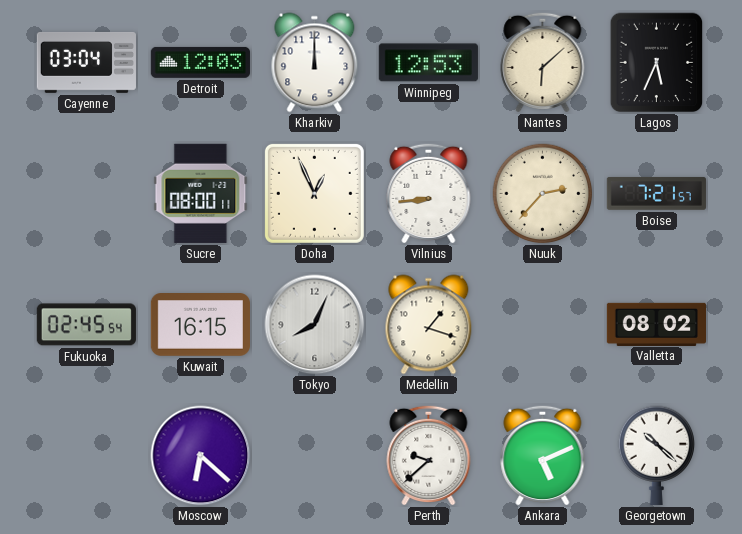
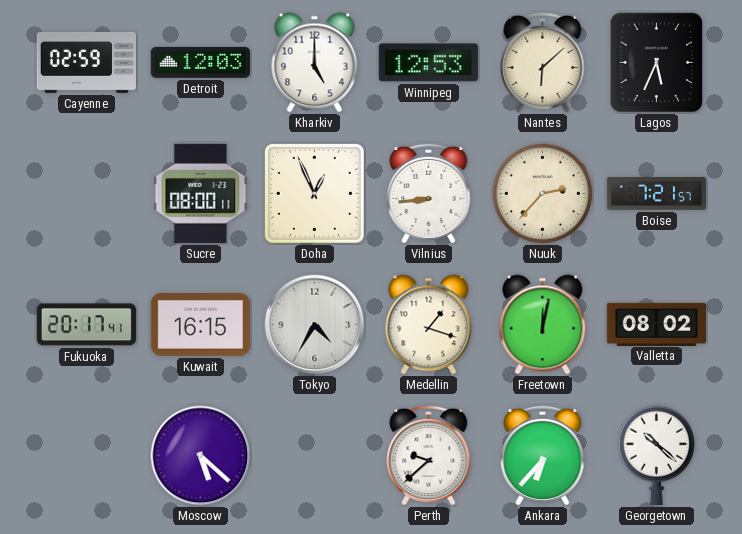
Cayenne: 03:04 -> 02:59 (86, 62)
Kharkiv: 12:00 -> 5:00 (315, 63)
Fukuoka: 02:45 -> 20:17 (86, 325)
Tokyo: 8:04 -> 4:35 (315, 325)
Freetown: none -> 12:02 (543, 325)
Moscow: 6:22 -> 5:22 (201, 456)
Ankara: 5:11 -> 6:37 (543, 455)
